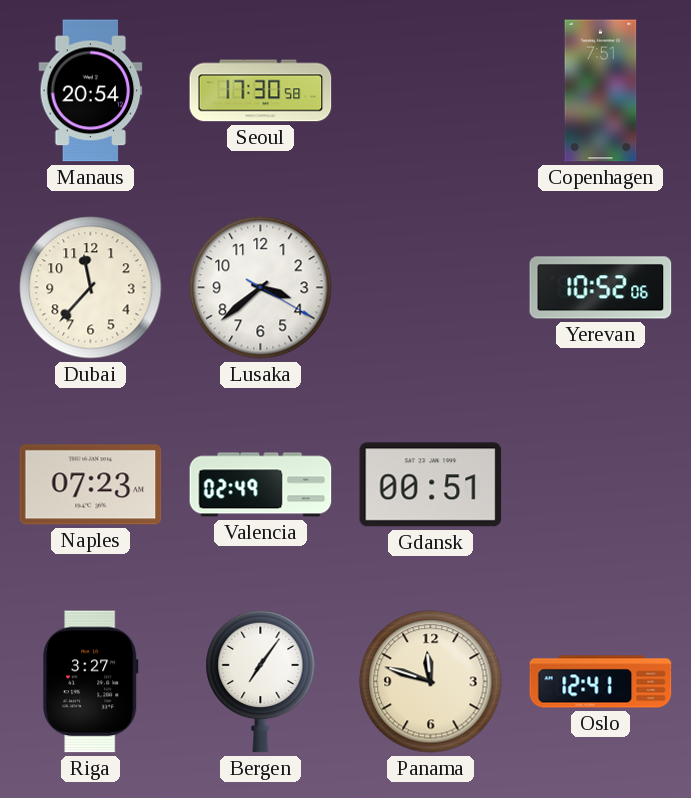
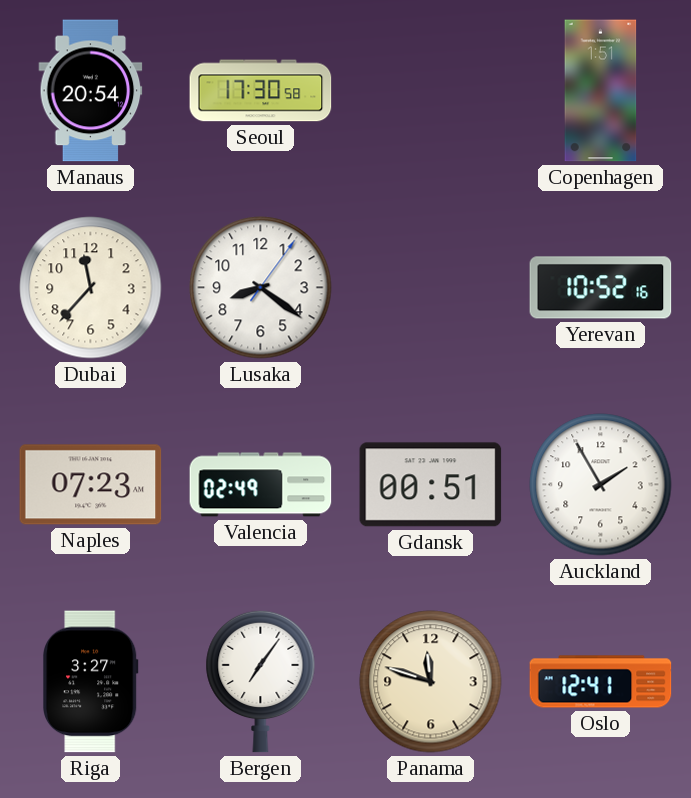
Copenhagen: 7:51 -> 1:51 (601, 91)
Lusaka: 3:38 -> 8:21 (261, 288)
Yerevan: 10:52:06 -> 10:52:16 (601, 288)
Auckland: none -> 1:55 (601, 485)
